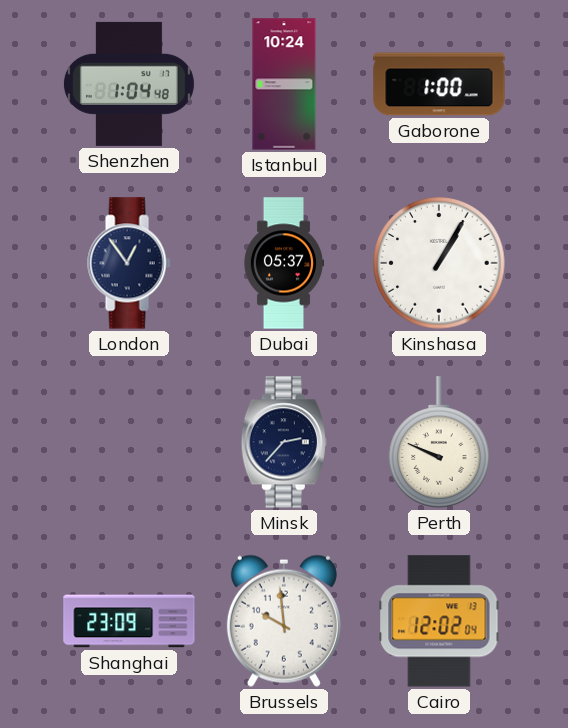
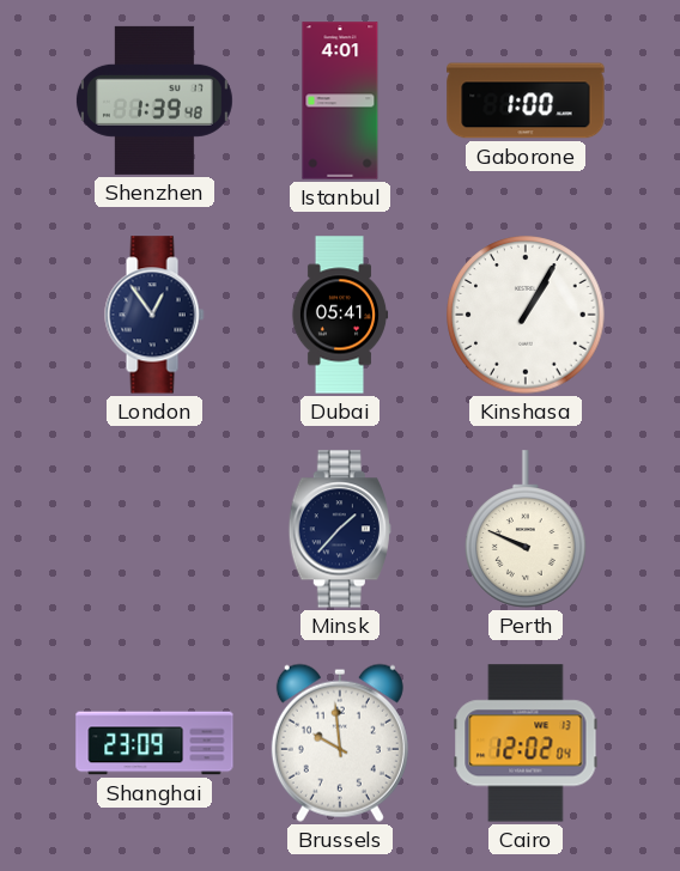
Shenzhen: 1:04 -> 1:39 (154, 100)
Istanbul: 10:24 -> 4:01 (340, 100)
Dubai: 05:37 -> 05:41 (340, 315)
Minsk: 2:37 -> 1:37 (339, 529)
